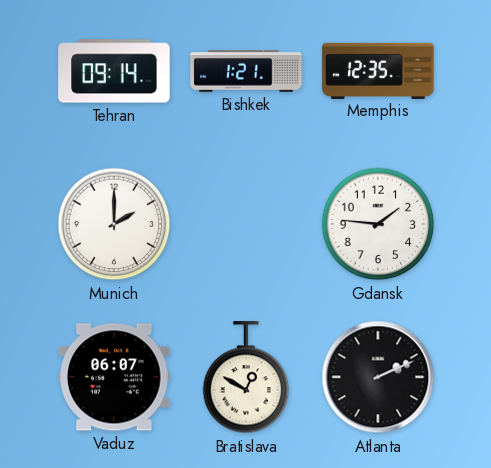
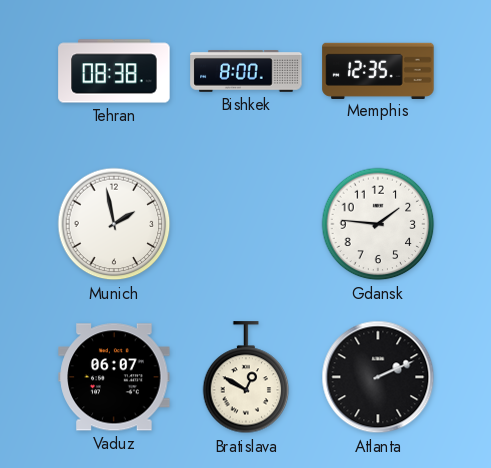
Tehran: 09:14 -> 08:38 (114, 71)
Bishkek: 1:21 -> 8:00 (246, 72)
Munich: 2:00 -> 1:58 (114, 224)
